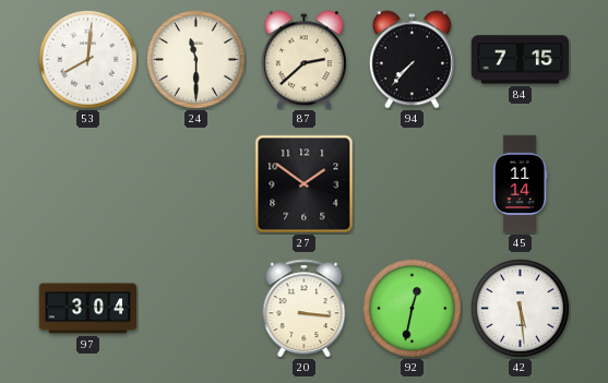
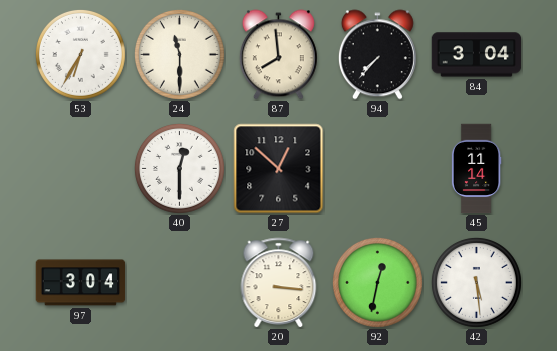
53: 8:01 -> 6:35 (81, 55)
87: 2:38 -> 7:59 (278, 55)
84: 7:15 -> 3:04 (477, 55)
40: none -> 12:30 (180, 169)
27: 1:51 -> 12:52 (279, 169)
